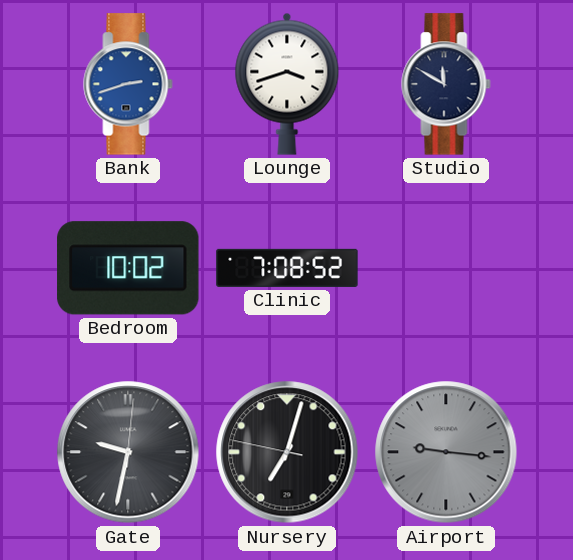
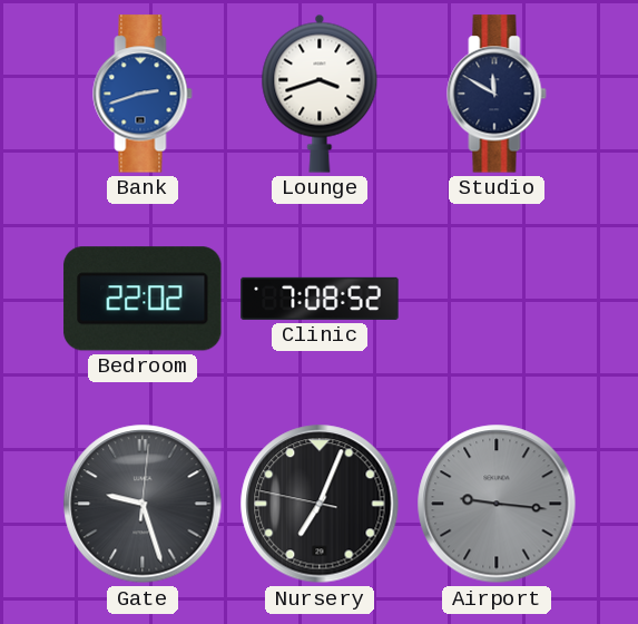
Bedroom: 10:02 -> 22:02 (143, 299)
Gate: 9:32 -> 9:27 (143, 504)
Nursery: 7:02 -> 7:03 (320, 504)
